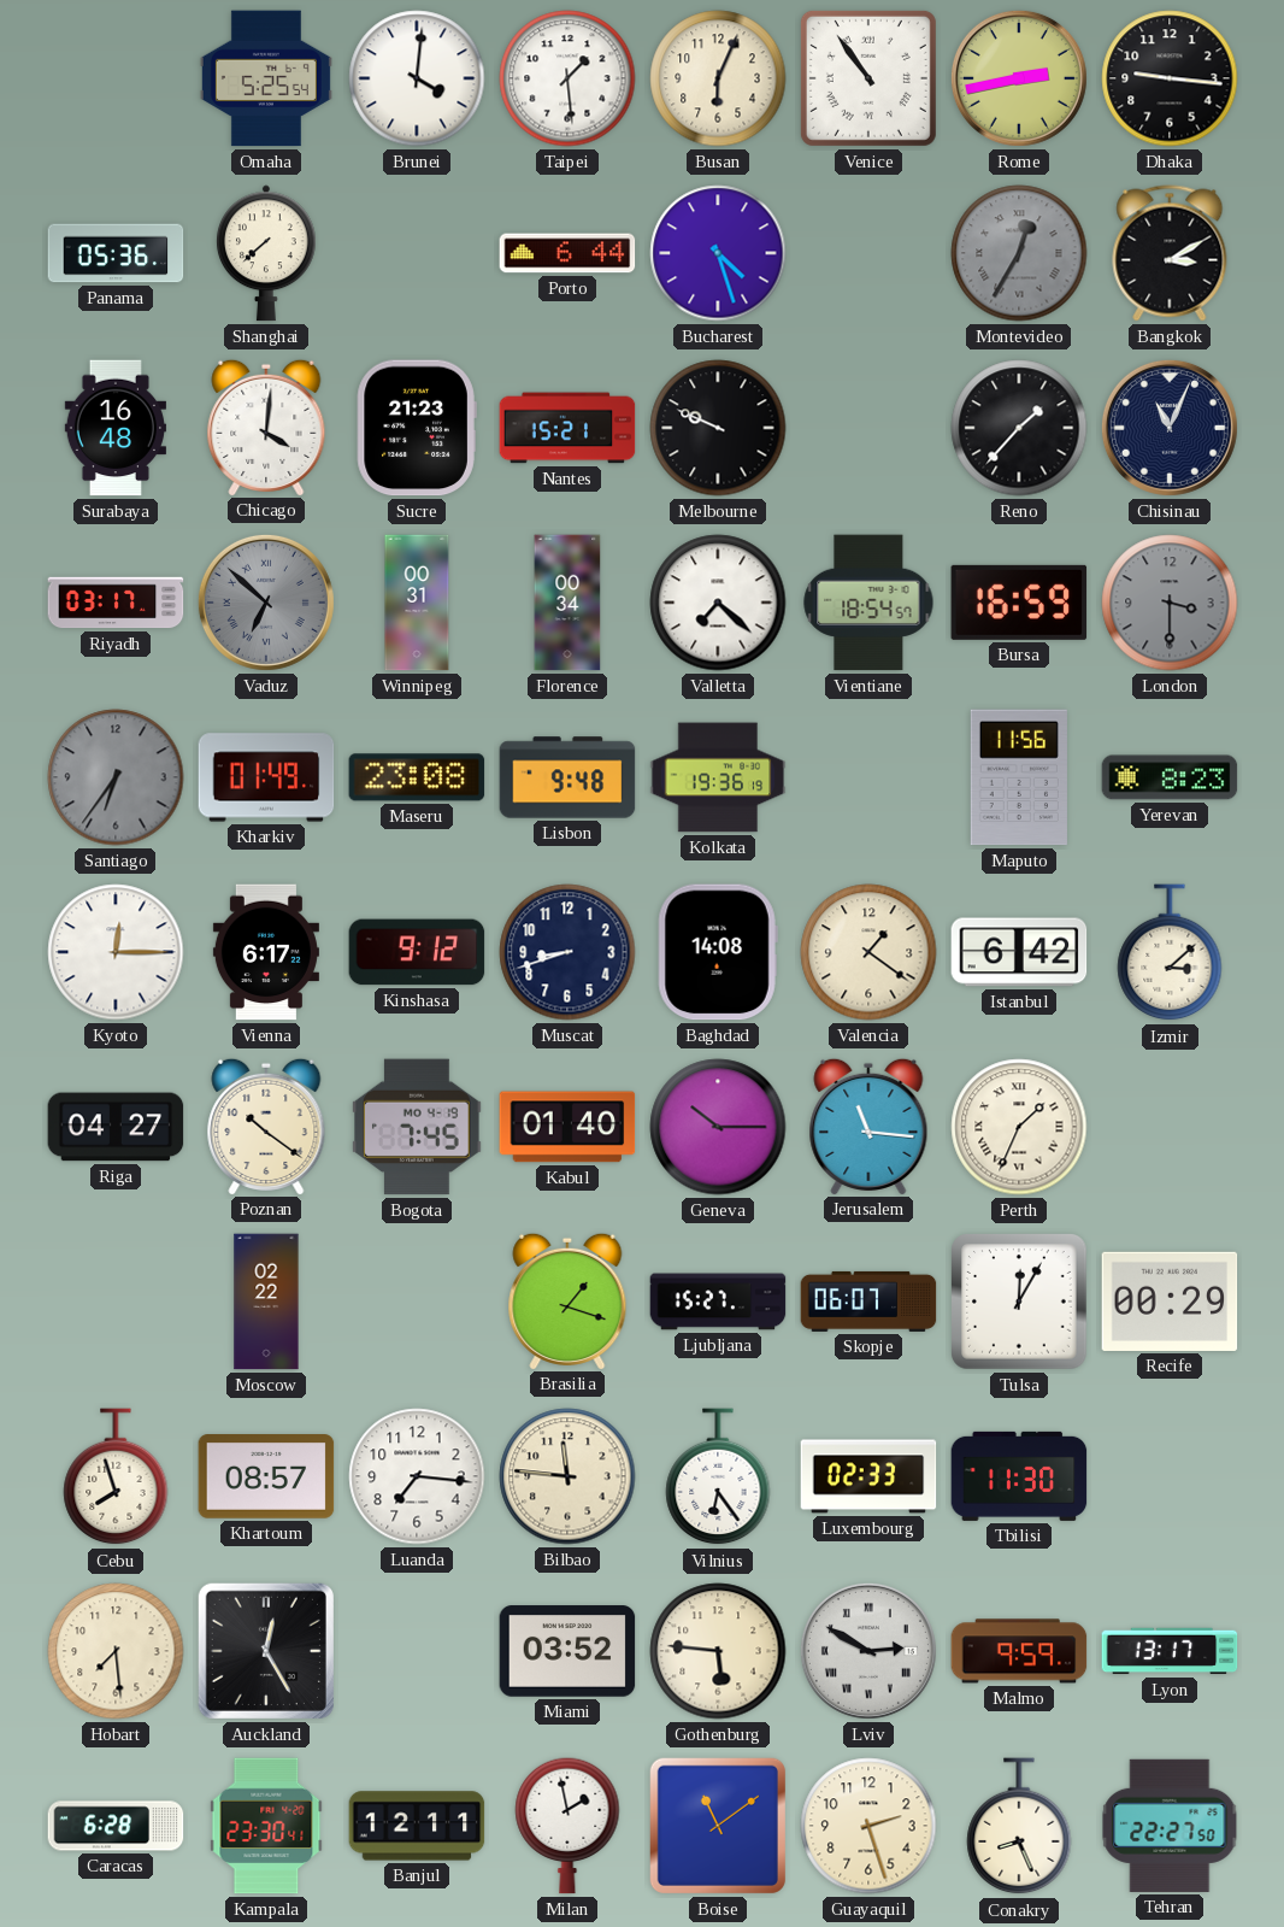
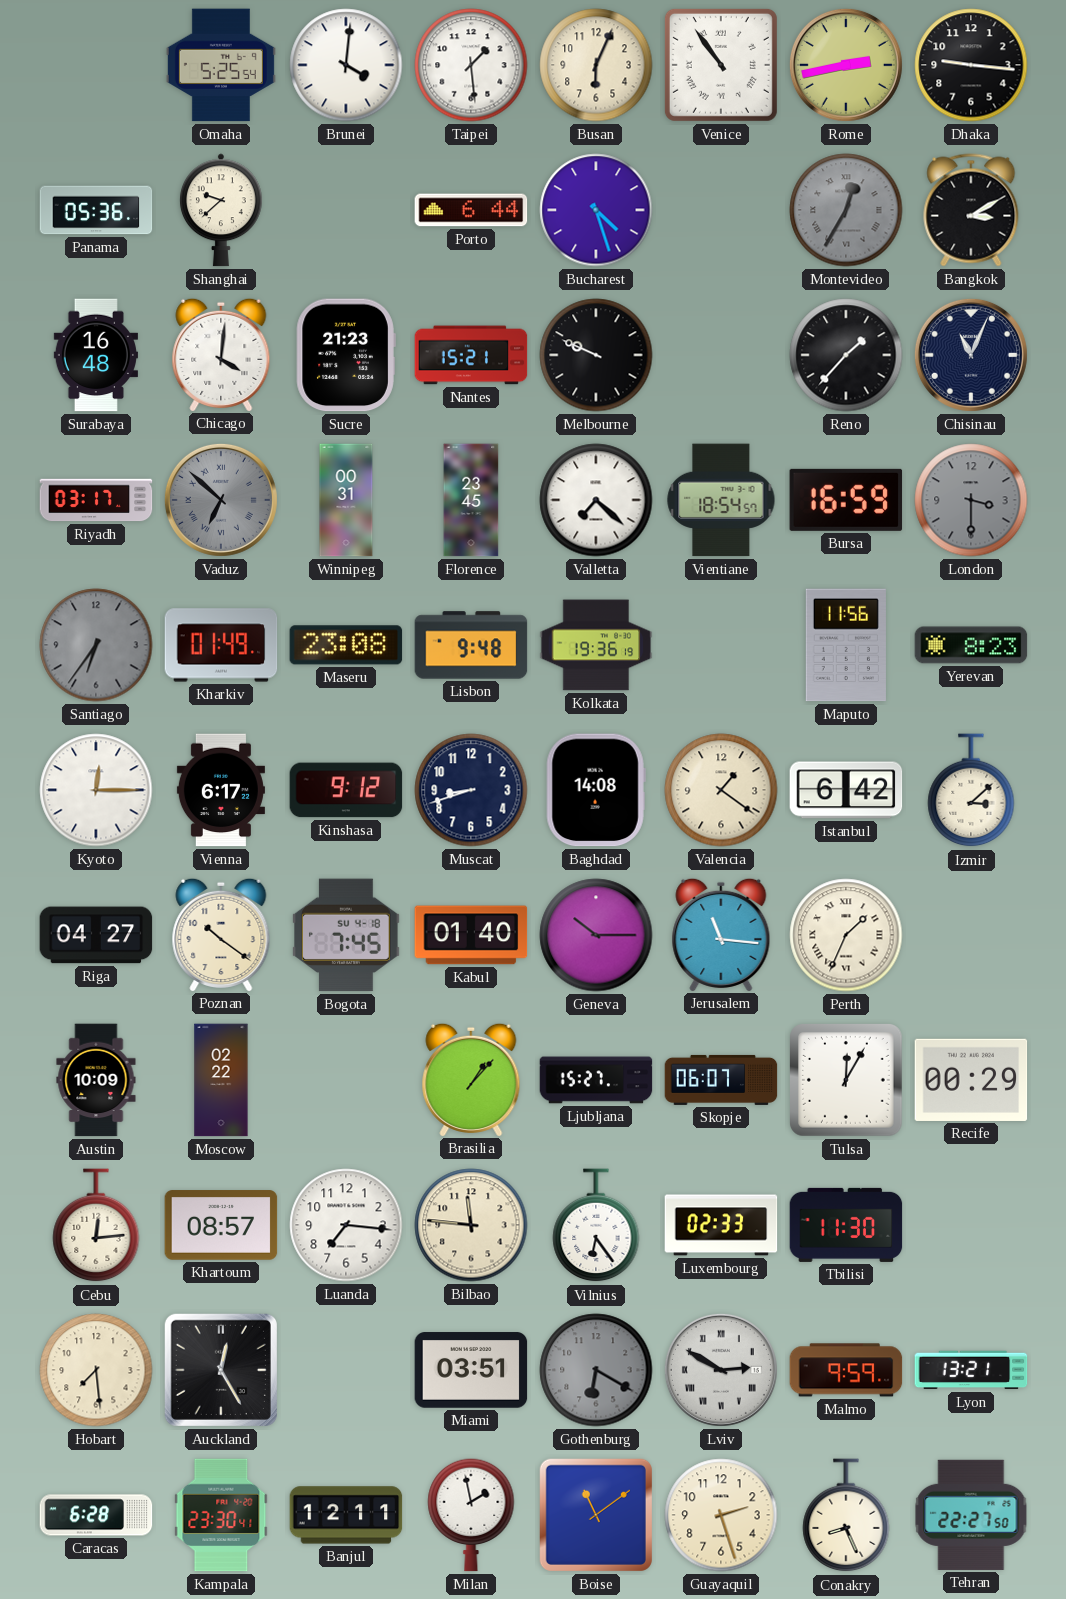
Shanghai: 7:38 -> 9:38 (221, 210)
Florence: 00:34 -> 23:45 (471, 500)
Bogota date: MO 4-19 -> SU 4-18 (347, 935)
Austin: none -> 10:09 (96, 1080)
Brasilia: 1:18 -> 1:07 (471, 1079)
Cebu: 7:57 -> 12:14 (96, 1226)
Miami: 03:52 -> 03:51 (471, 1370)
Gothenburg: 5:46 -> 6:20 (596, 1370)
Gothenburg dial: cream -> grey (596, 1370)
Lyon: 13:17 -> 13:21 (971, 1370)
